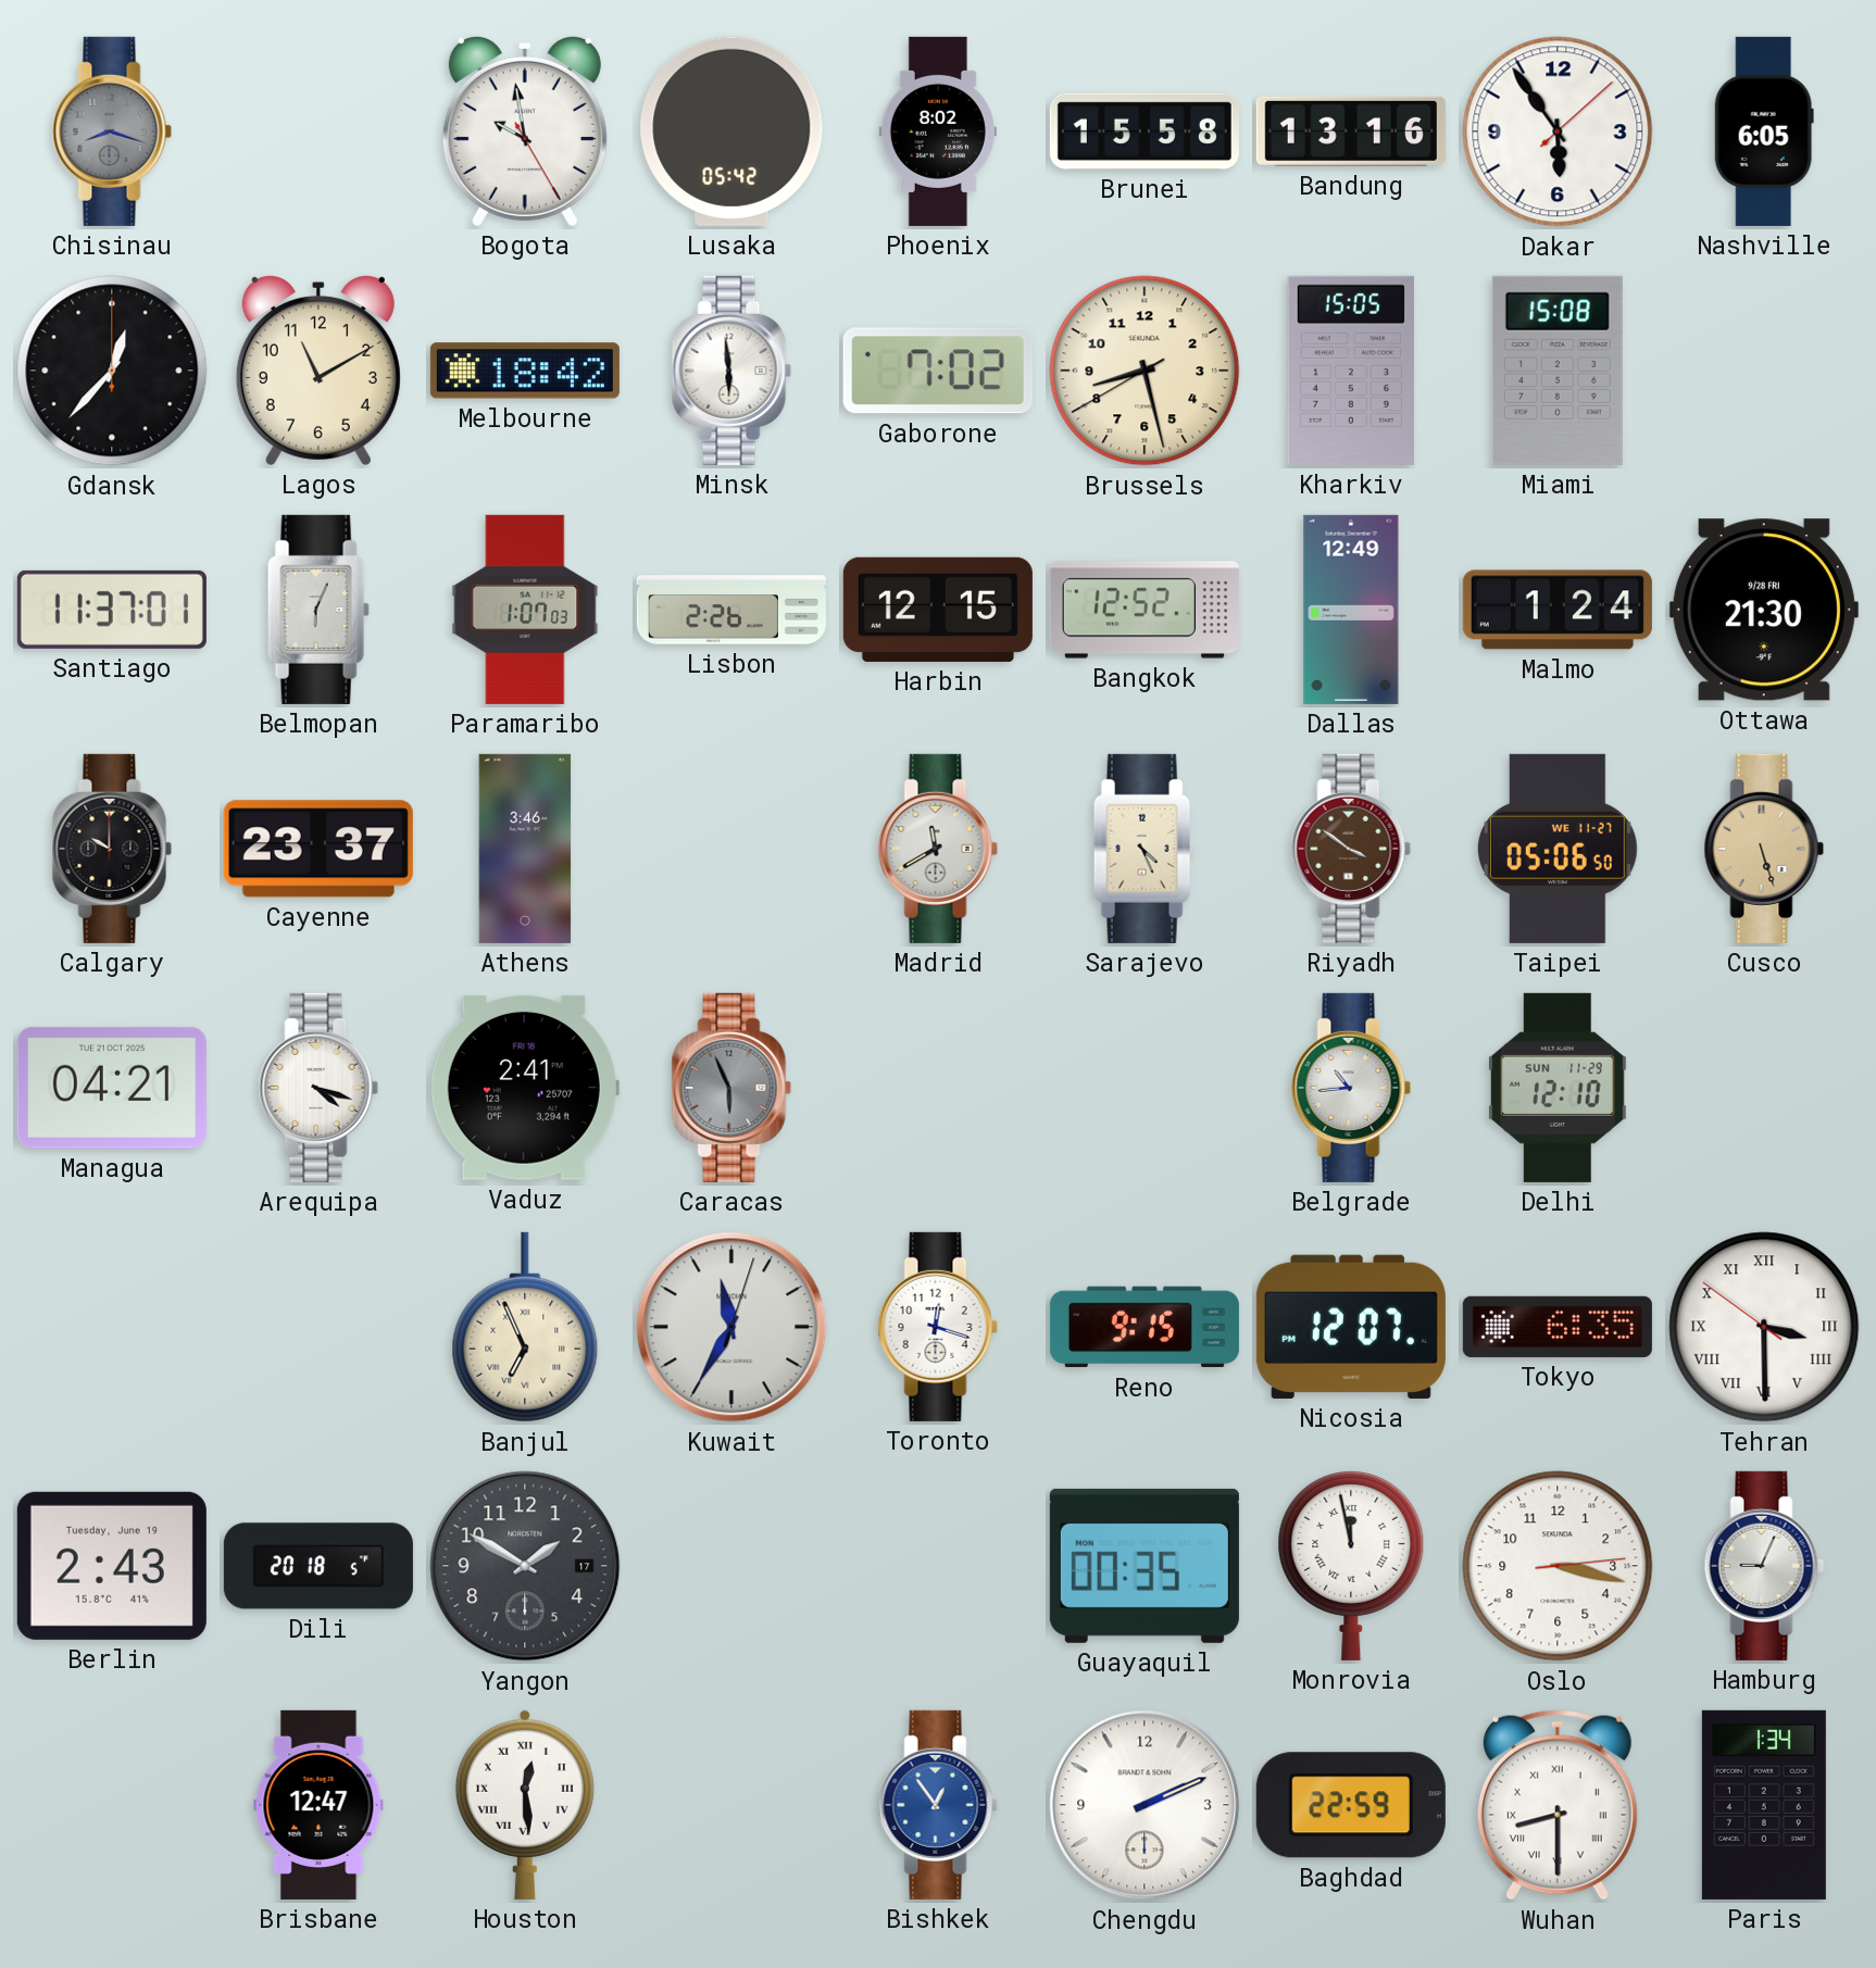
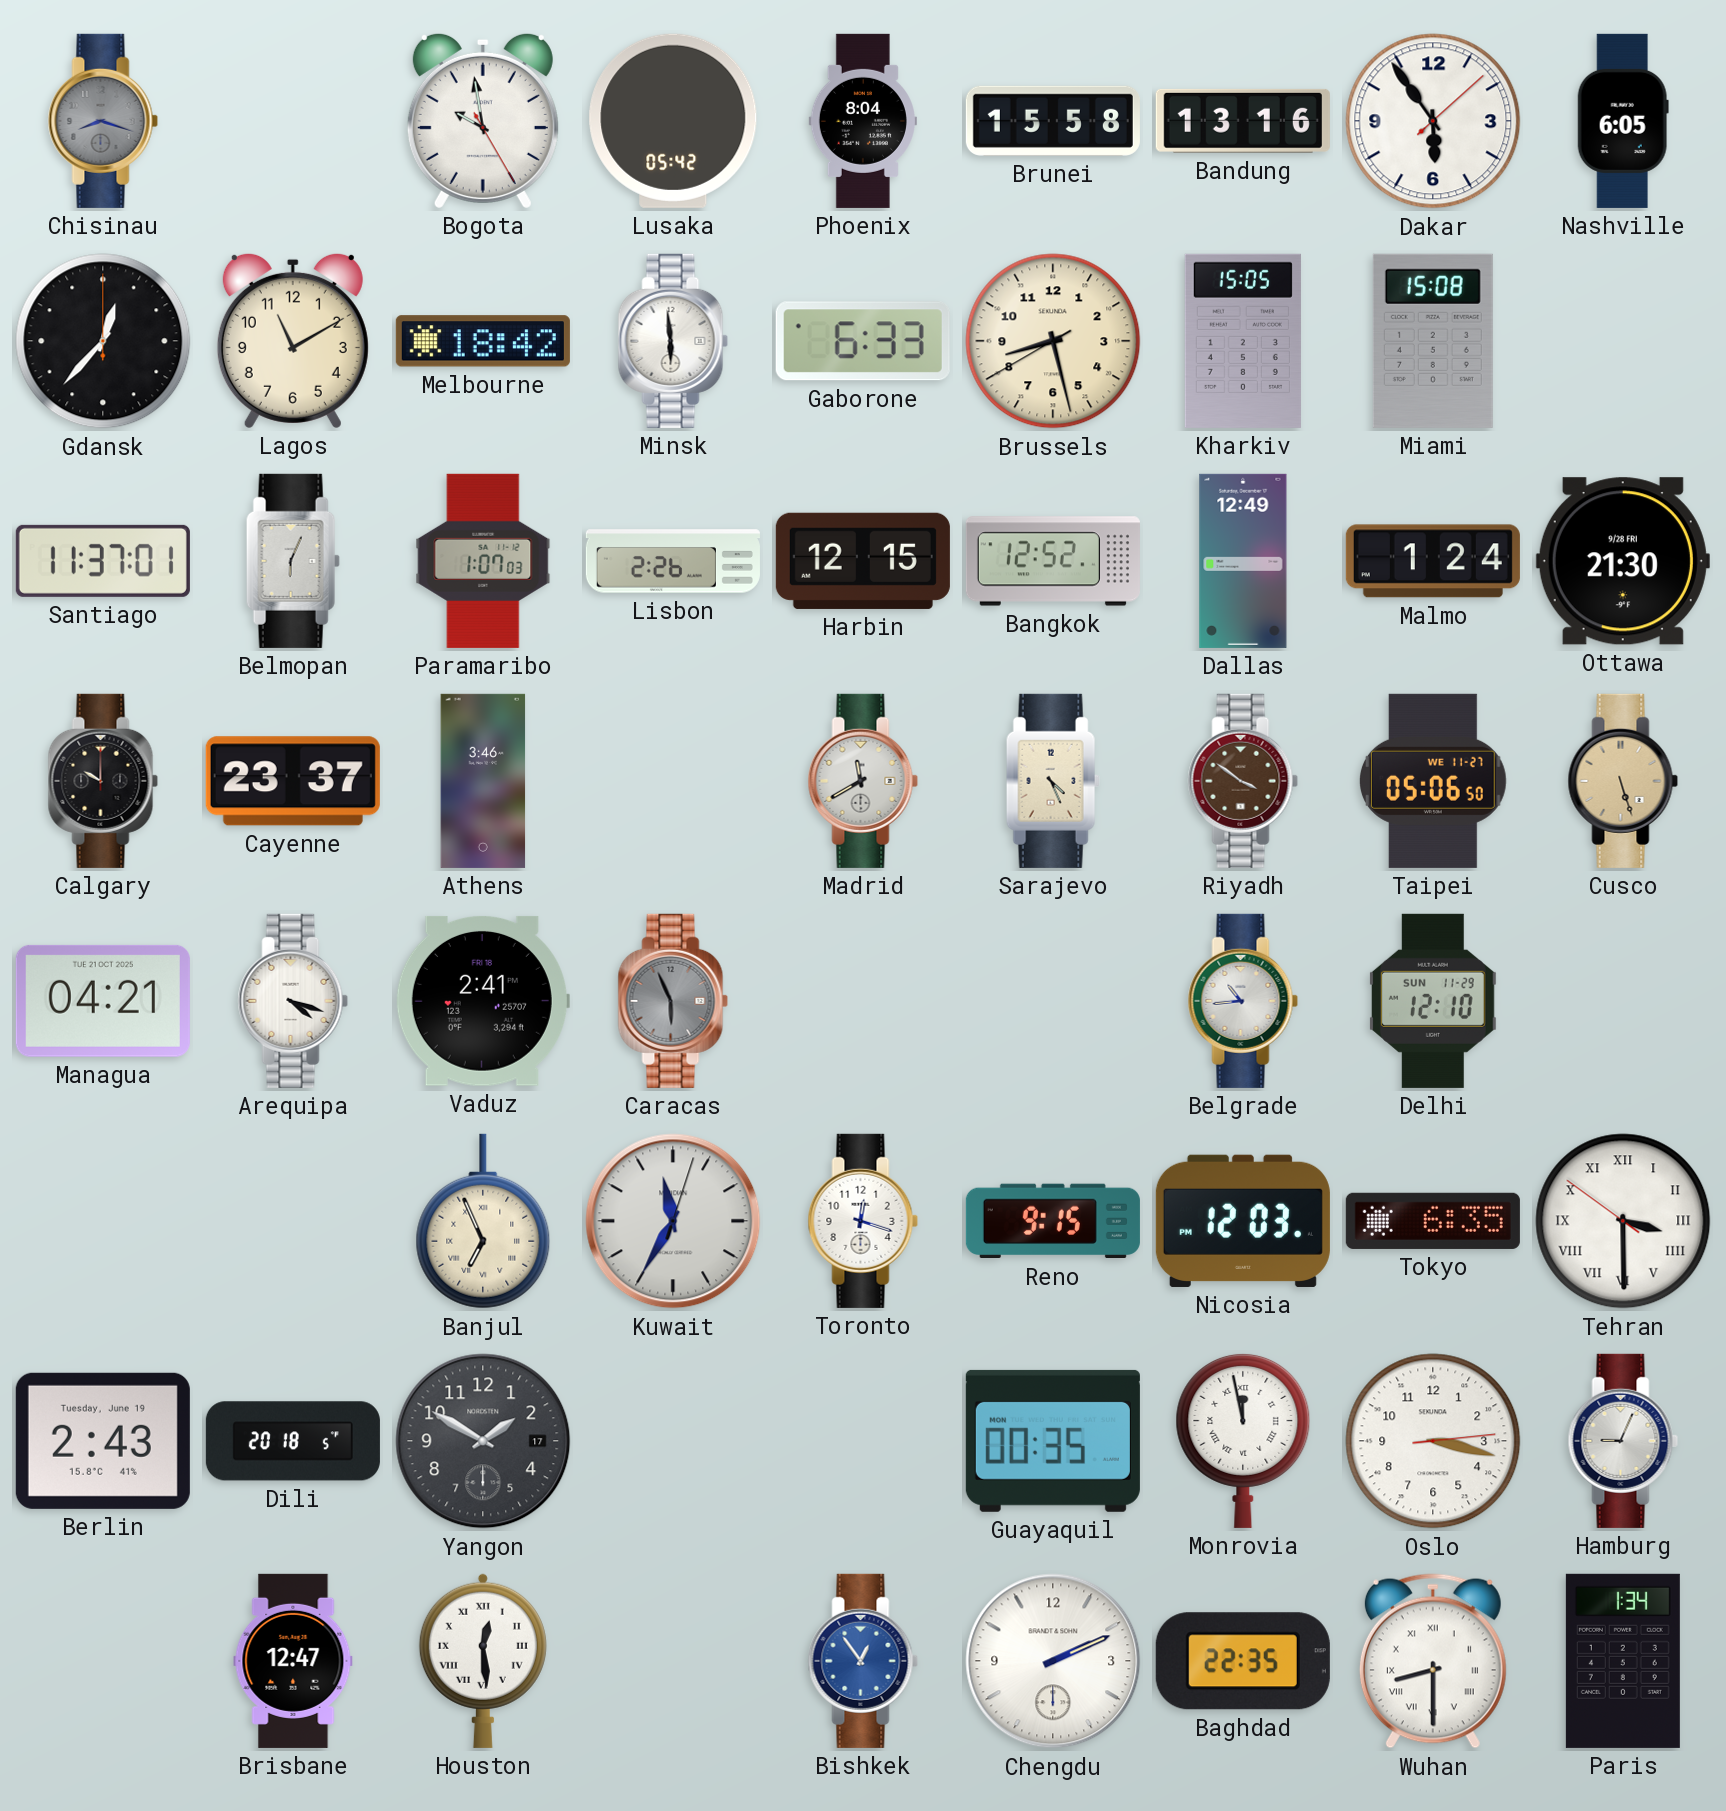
Phoenix: 8:02 -> 8:04 (863, 121)
Gaborone: 7:02 -> 6:33 (863, 341)
Nicosia: 12:07 -> 12:03 (1243, 1221)
Baghdad: 22:59 -> 22:35 (1243, 1661)
